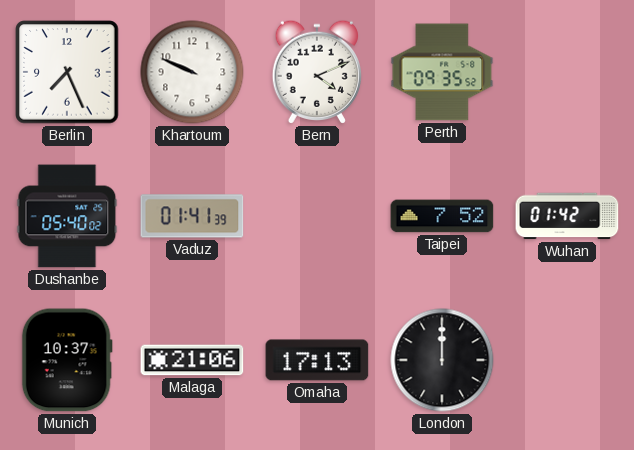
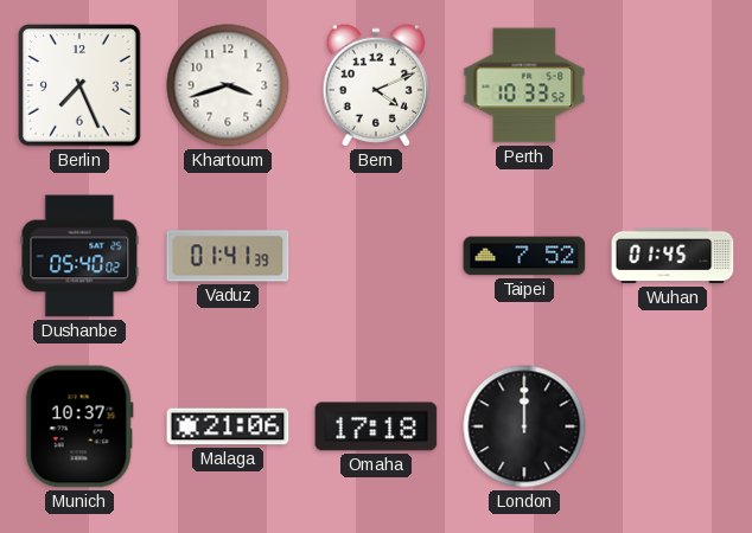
Khartoum: 9:49 -> 3:42 (228, 85)
Perth: 09:35 -> 10:33 (524, 85)
Wuhan: 01:42 -> 01:45 (673, 256)
Omaha: 17:13 -> 17:18 (376, 426)
